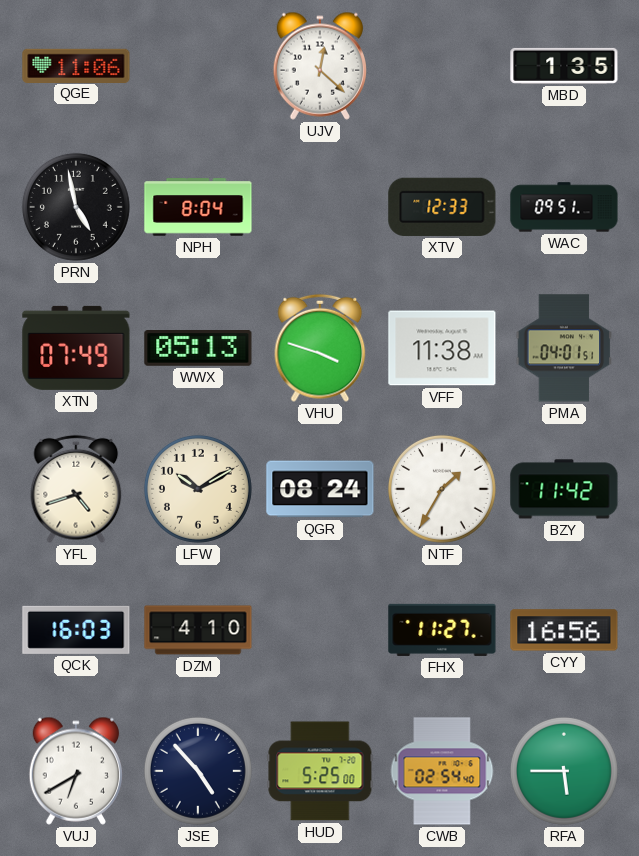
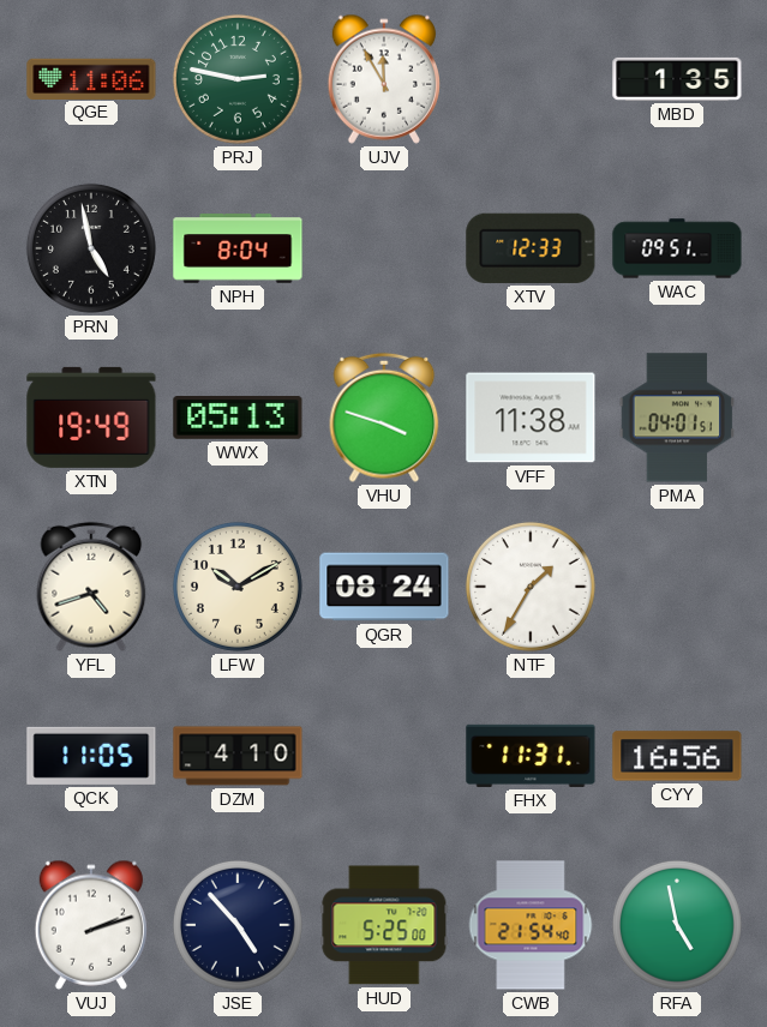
PRJ: none -> 2:47 (238, 79)
UJV: 12:22 -> 11:55 (383, 79)
XTN: 07:49 -> 19:49 (91, 418)
BZY: 11:42 -> none (564, 489)
QCK: 16:03 -> 11:05 (91, 756)
FHX: 11:27 -> 11:31 (531, 756)
VUJ: 6:40 -> 2:12 (90, 925)
CWB: 02:54 -> 21:54 (531, 925)
RFA: 5:45 -> 4:58 (677, 925)
